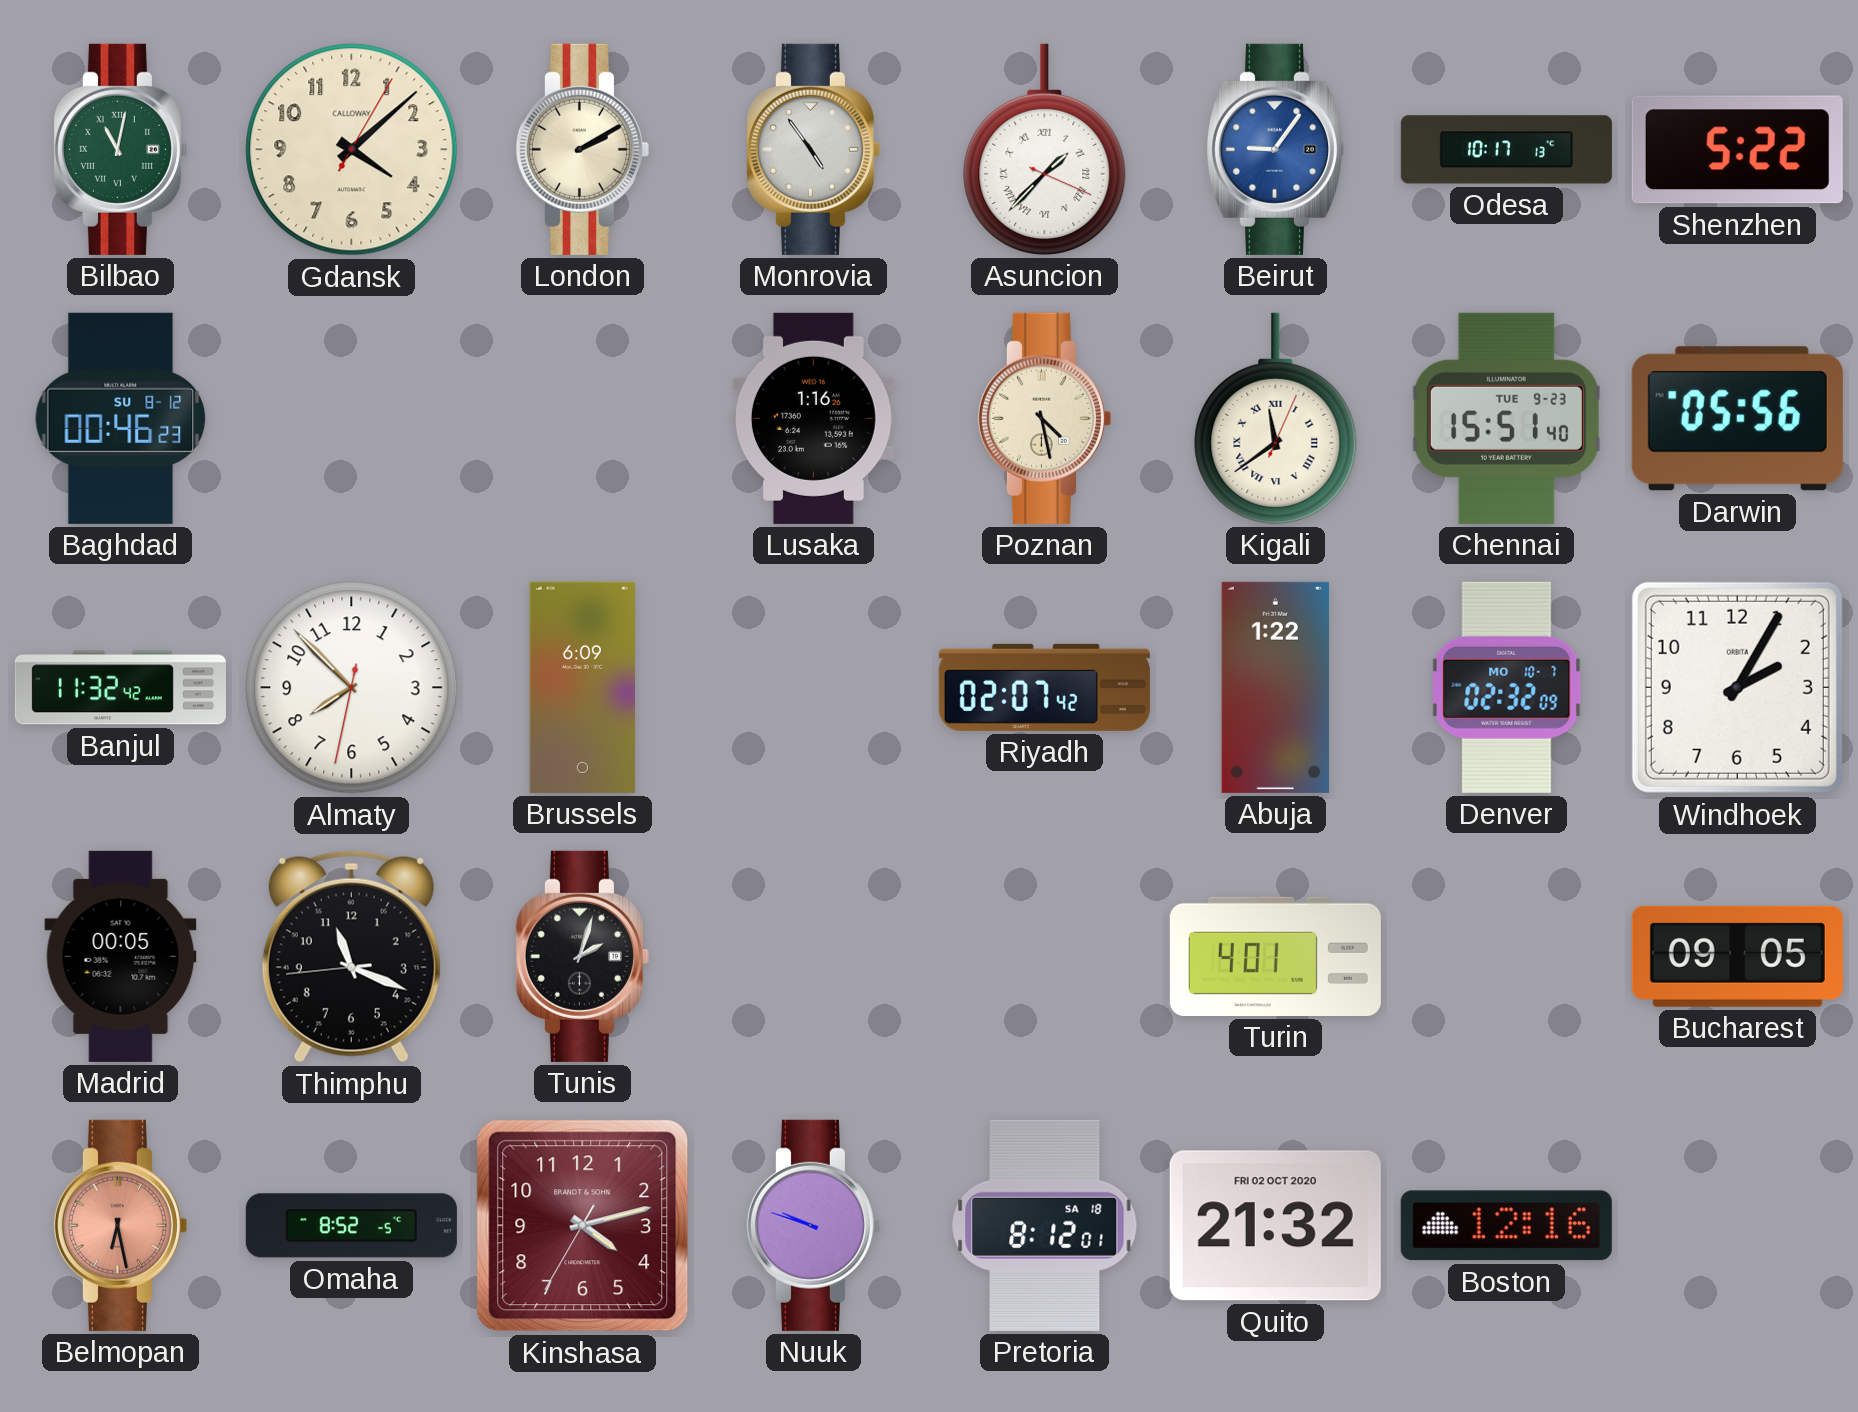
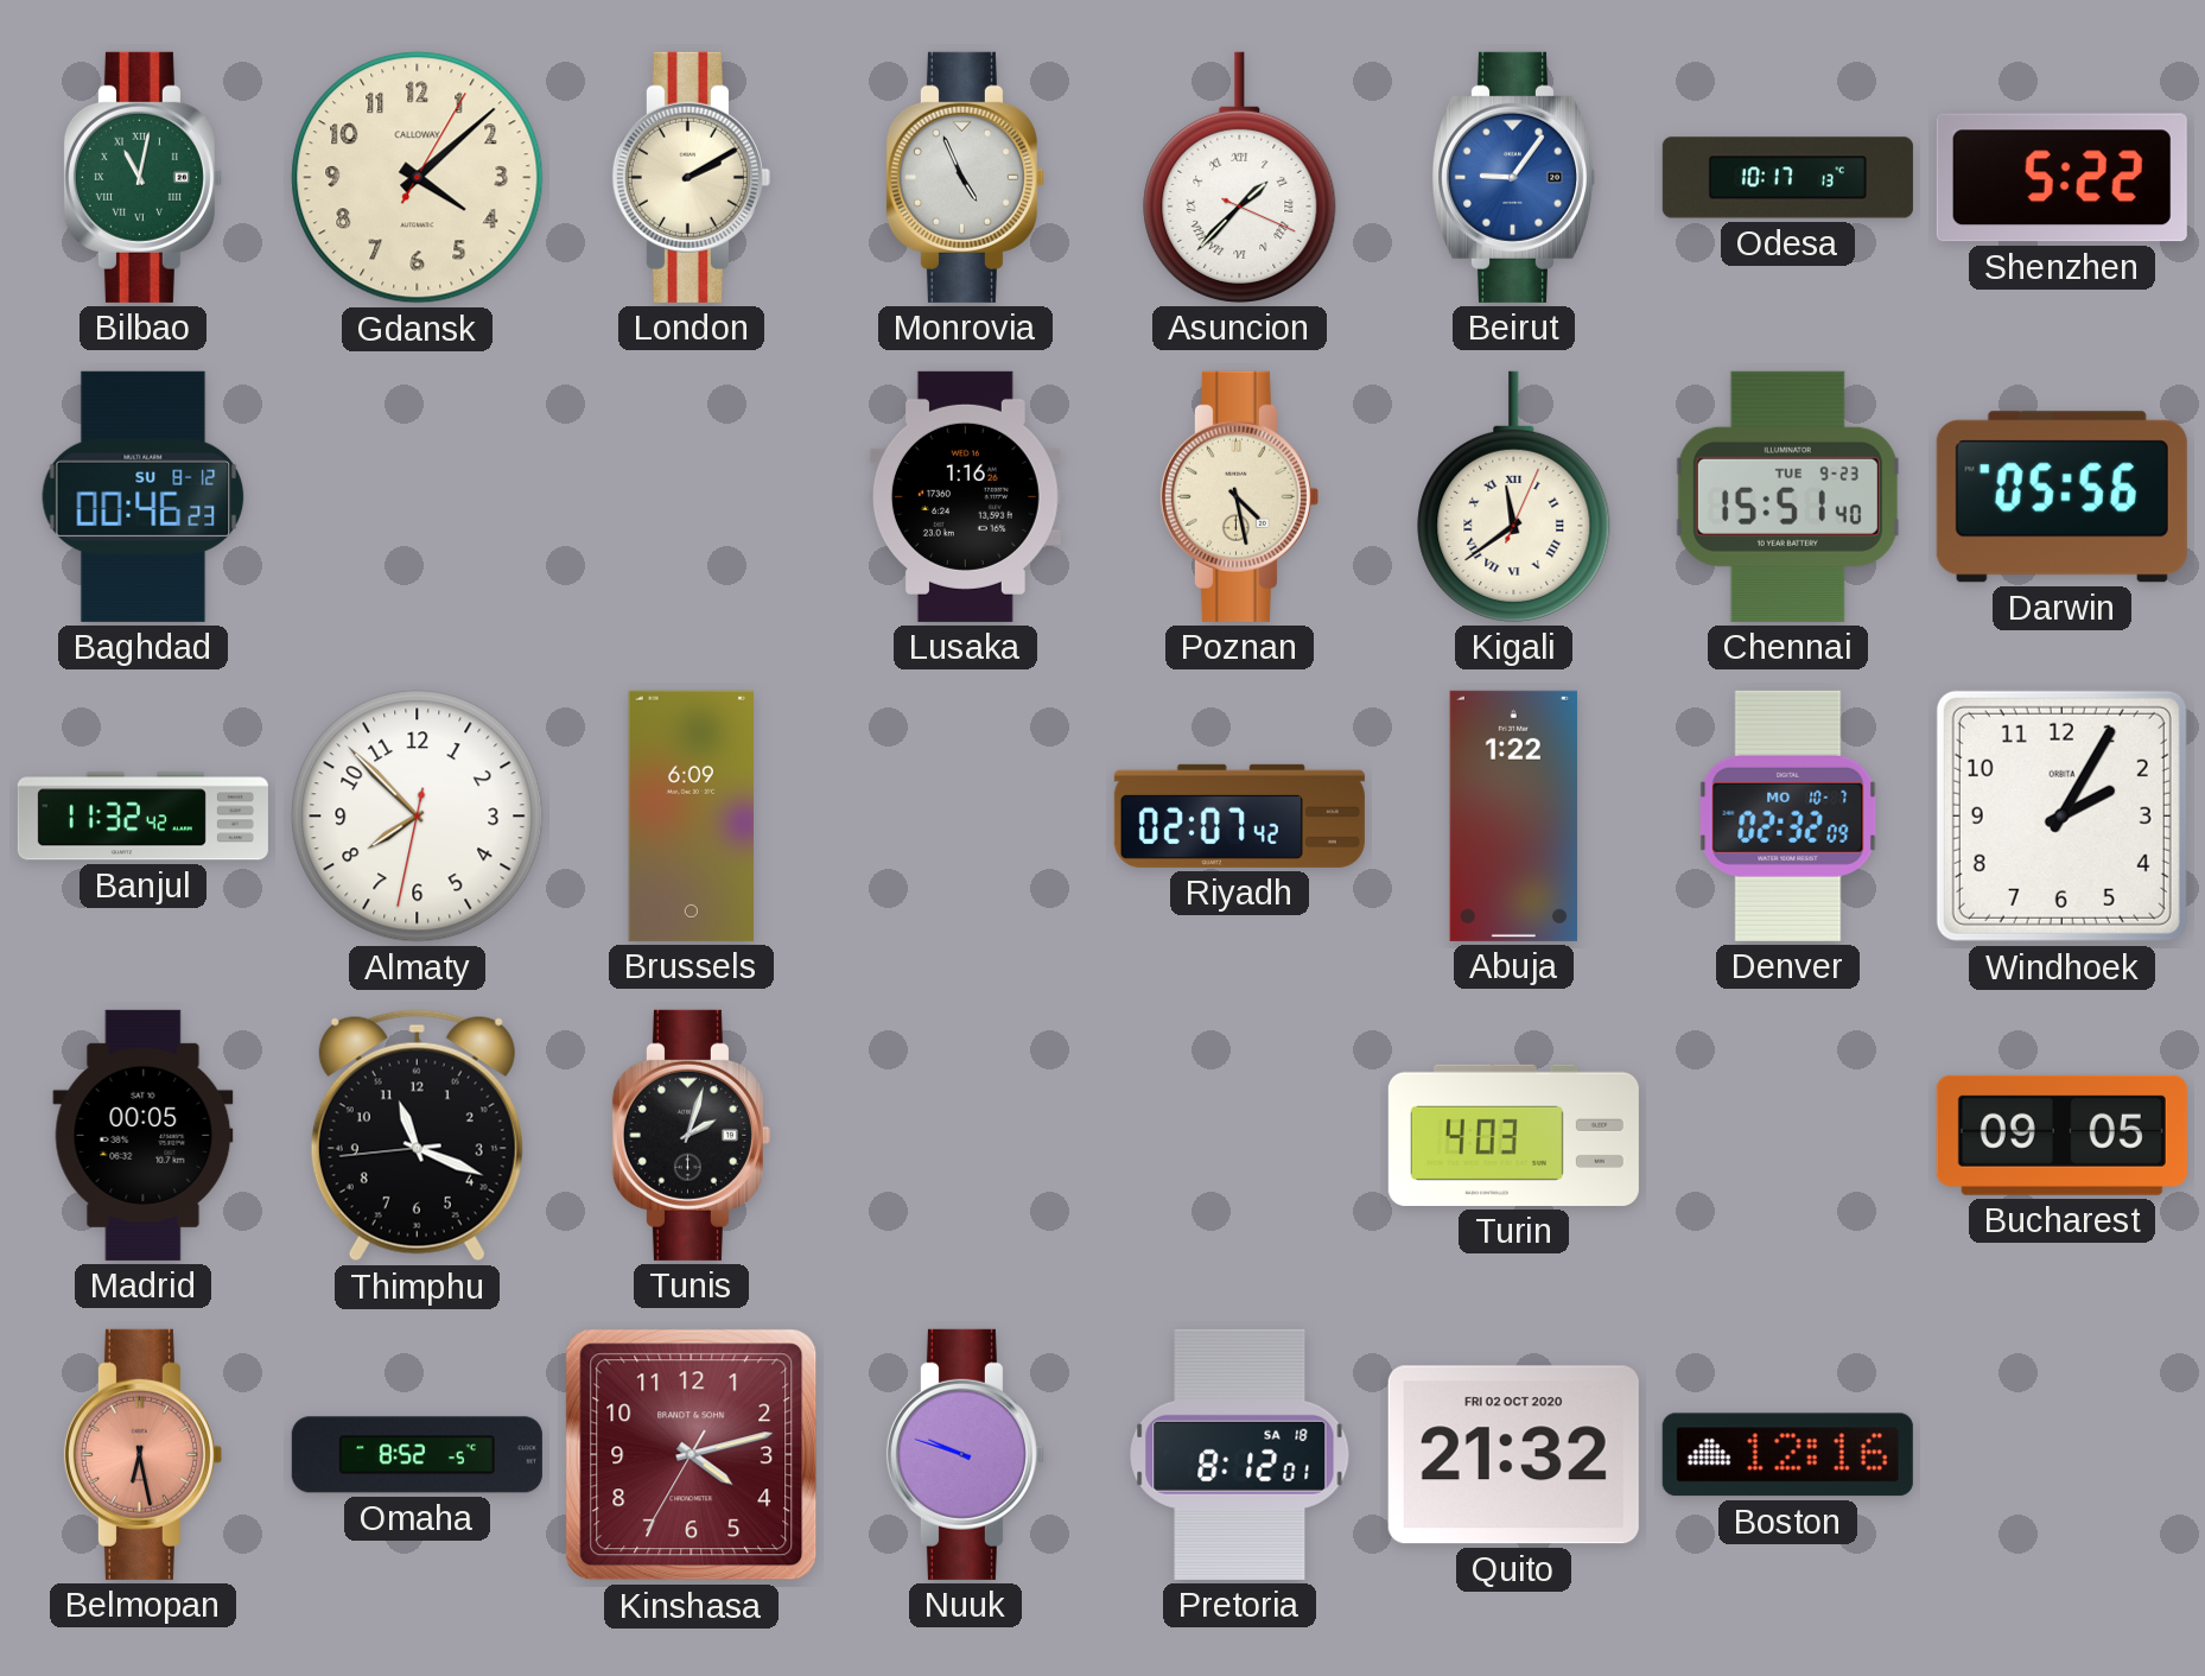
Monrovia: 4:54 -> 4:56 (965, 177)
Turin: 4:01 -> 4:03 (1513, 1135)
